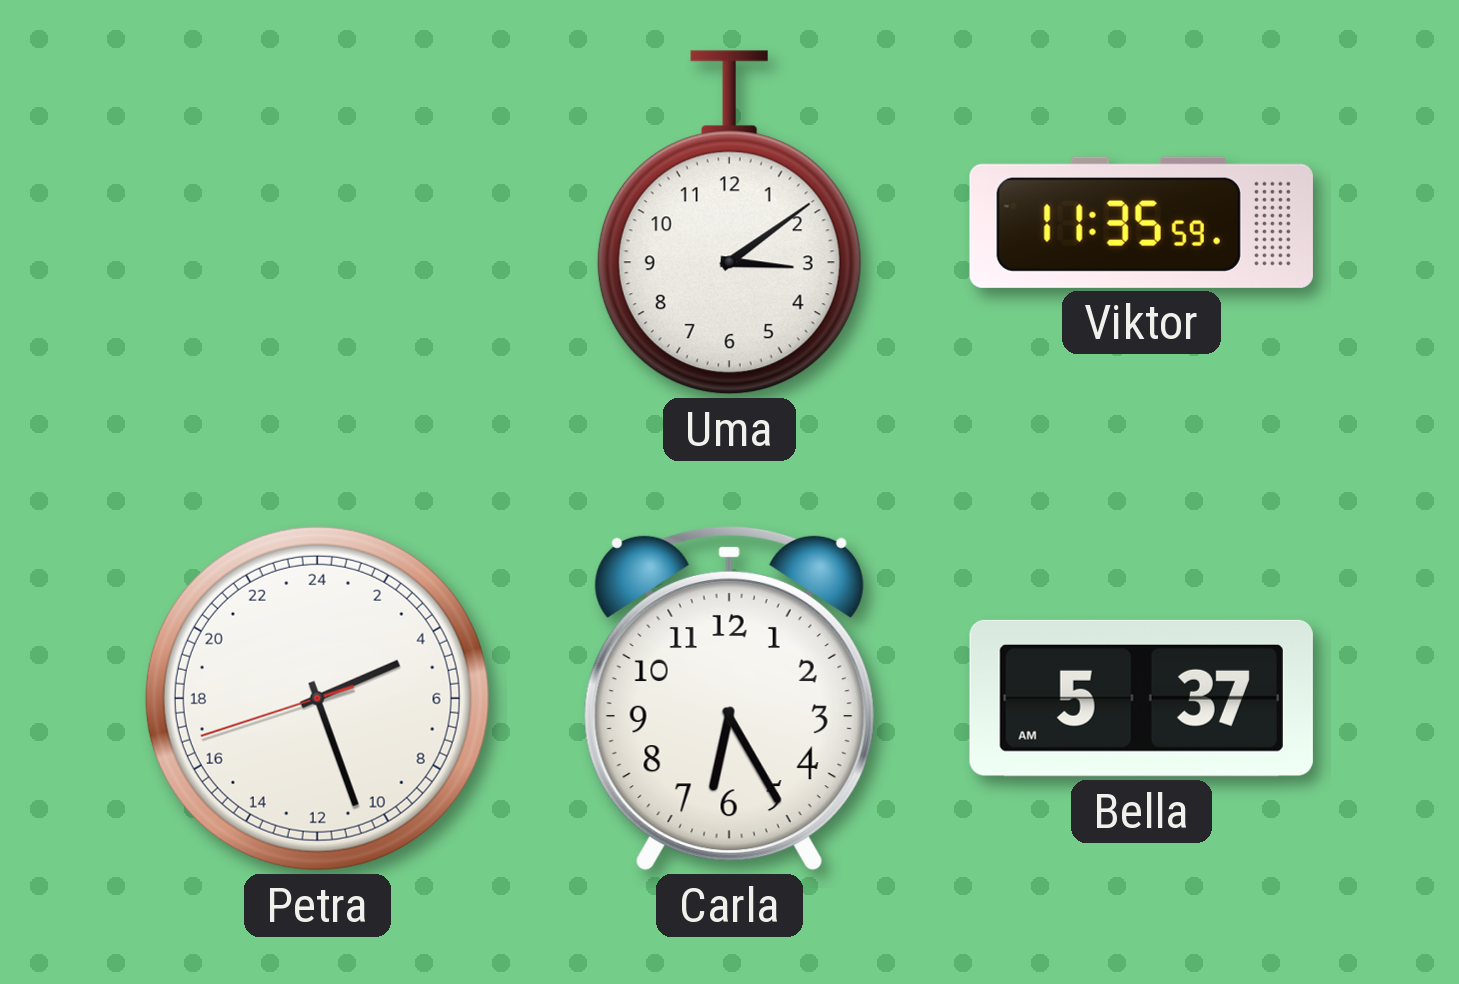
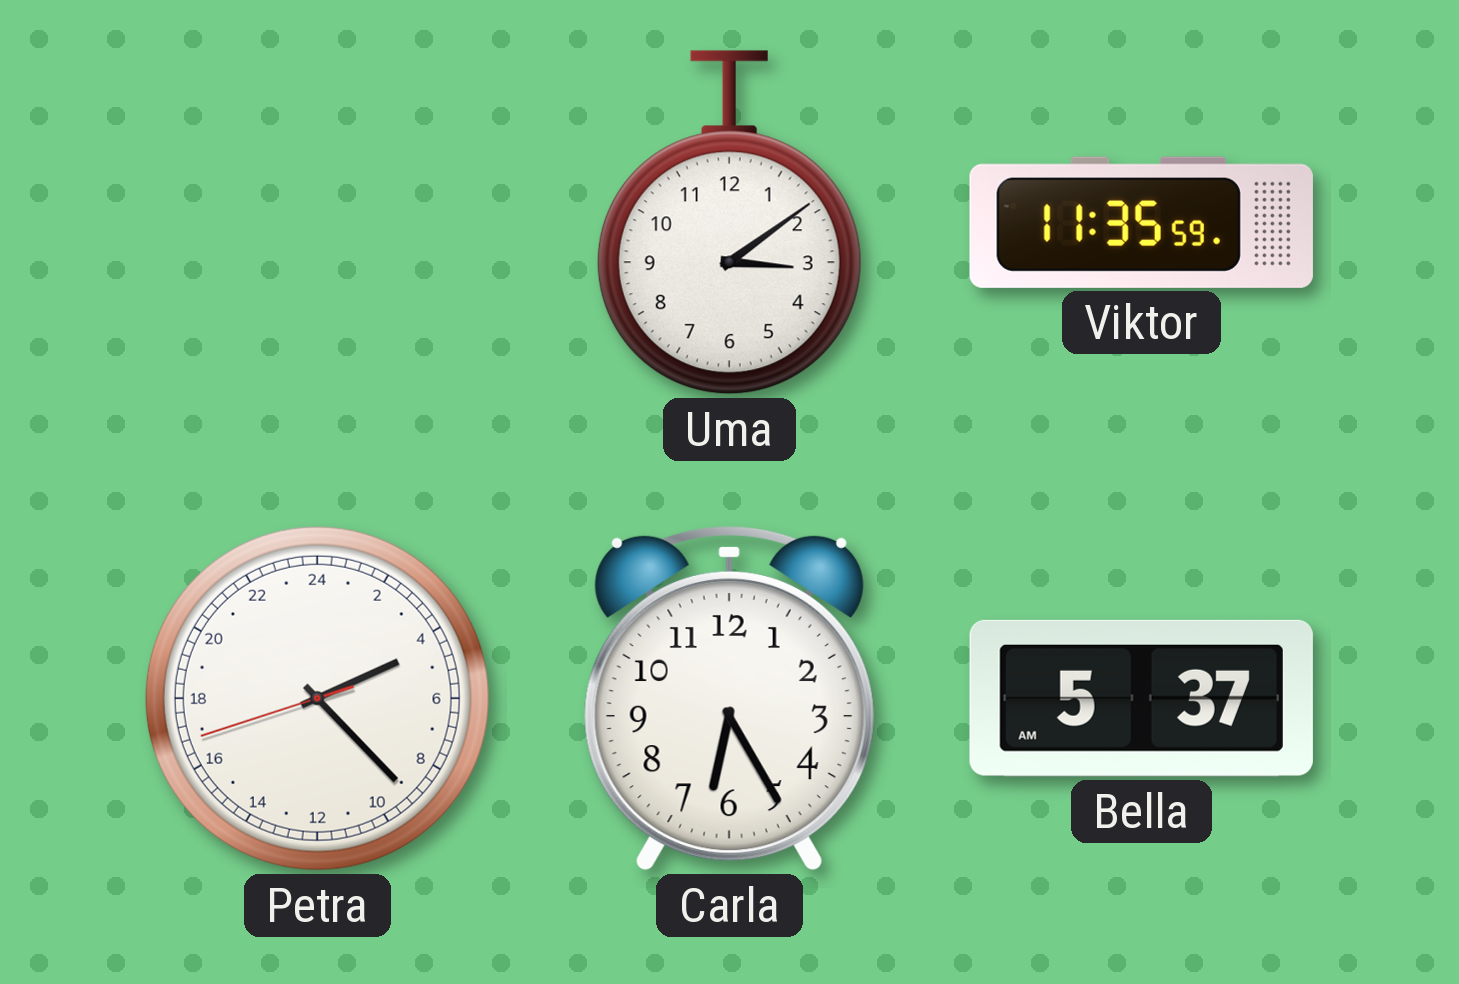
Petra: 4:26 -> 4:22 (317, 698)
